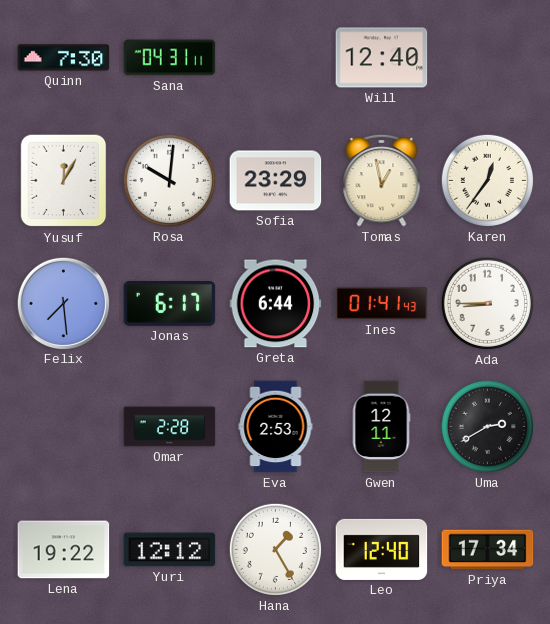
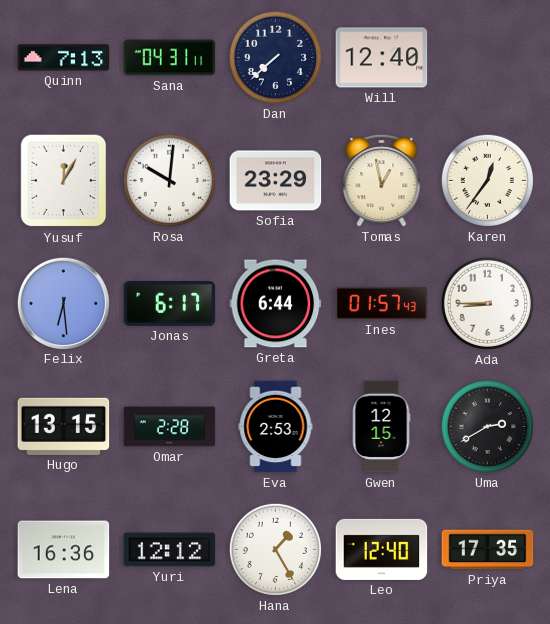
Quinn: 7:30 -> 7:13 (64, 58)
Dan: none -> 7:38 (275, 57)
Felix: 7:29 -> 6:29 (63, 303)
Ines: 01:41 -> 01:57 (382, 304)
Hugo: none -> 13:15 (64, 426)
Gwen: 12:11 -> 12:15 (381, 427)
Lena: 19:22 -> 16:36 (64, 550)
Priya: 17:34 -> 17:35 (488, 550)
